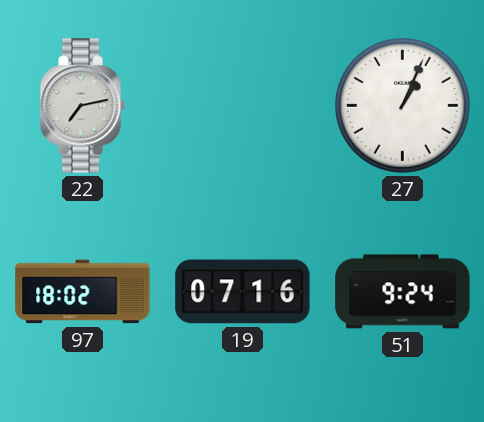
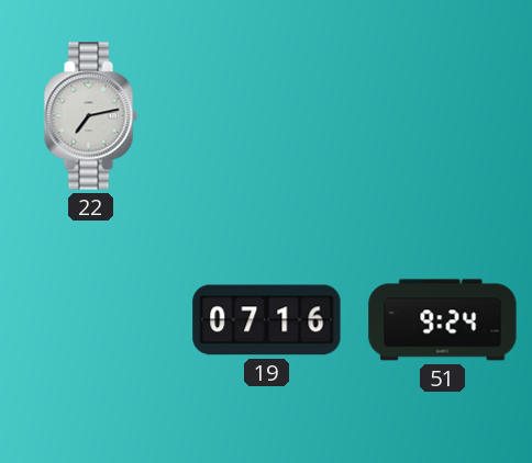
27: 1:04 -> none (403, 106)
97: 18:02 -> none (83, 292)
